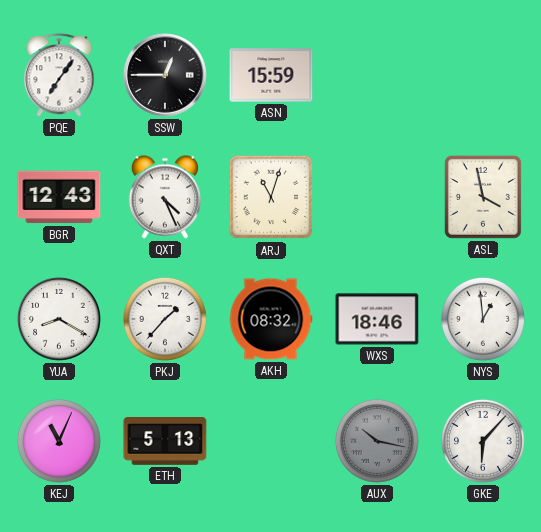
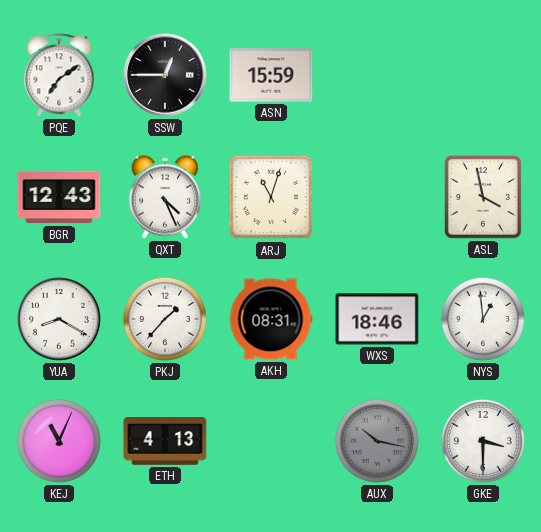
PQE: 7:06 -> 7:09 (59, 75)
AKH: 08:32 -> 08:31 (271, 319)
ETH: 5:13 -> 4:13 (165, 442)
GKE: 6:07 -> 3:30 (483, 441)
